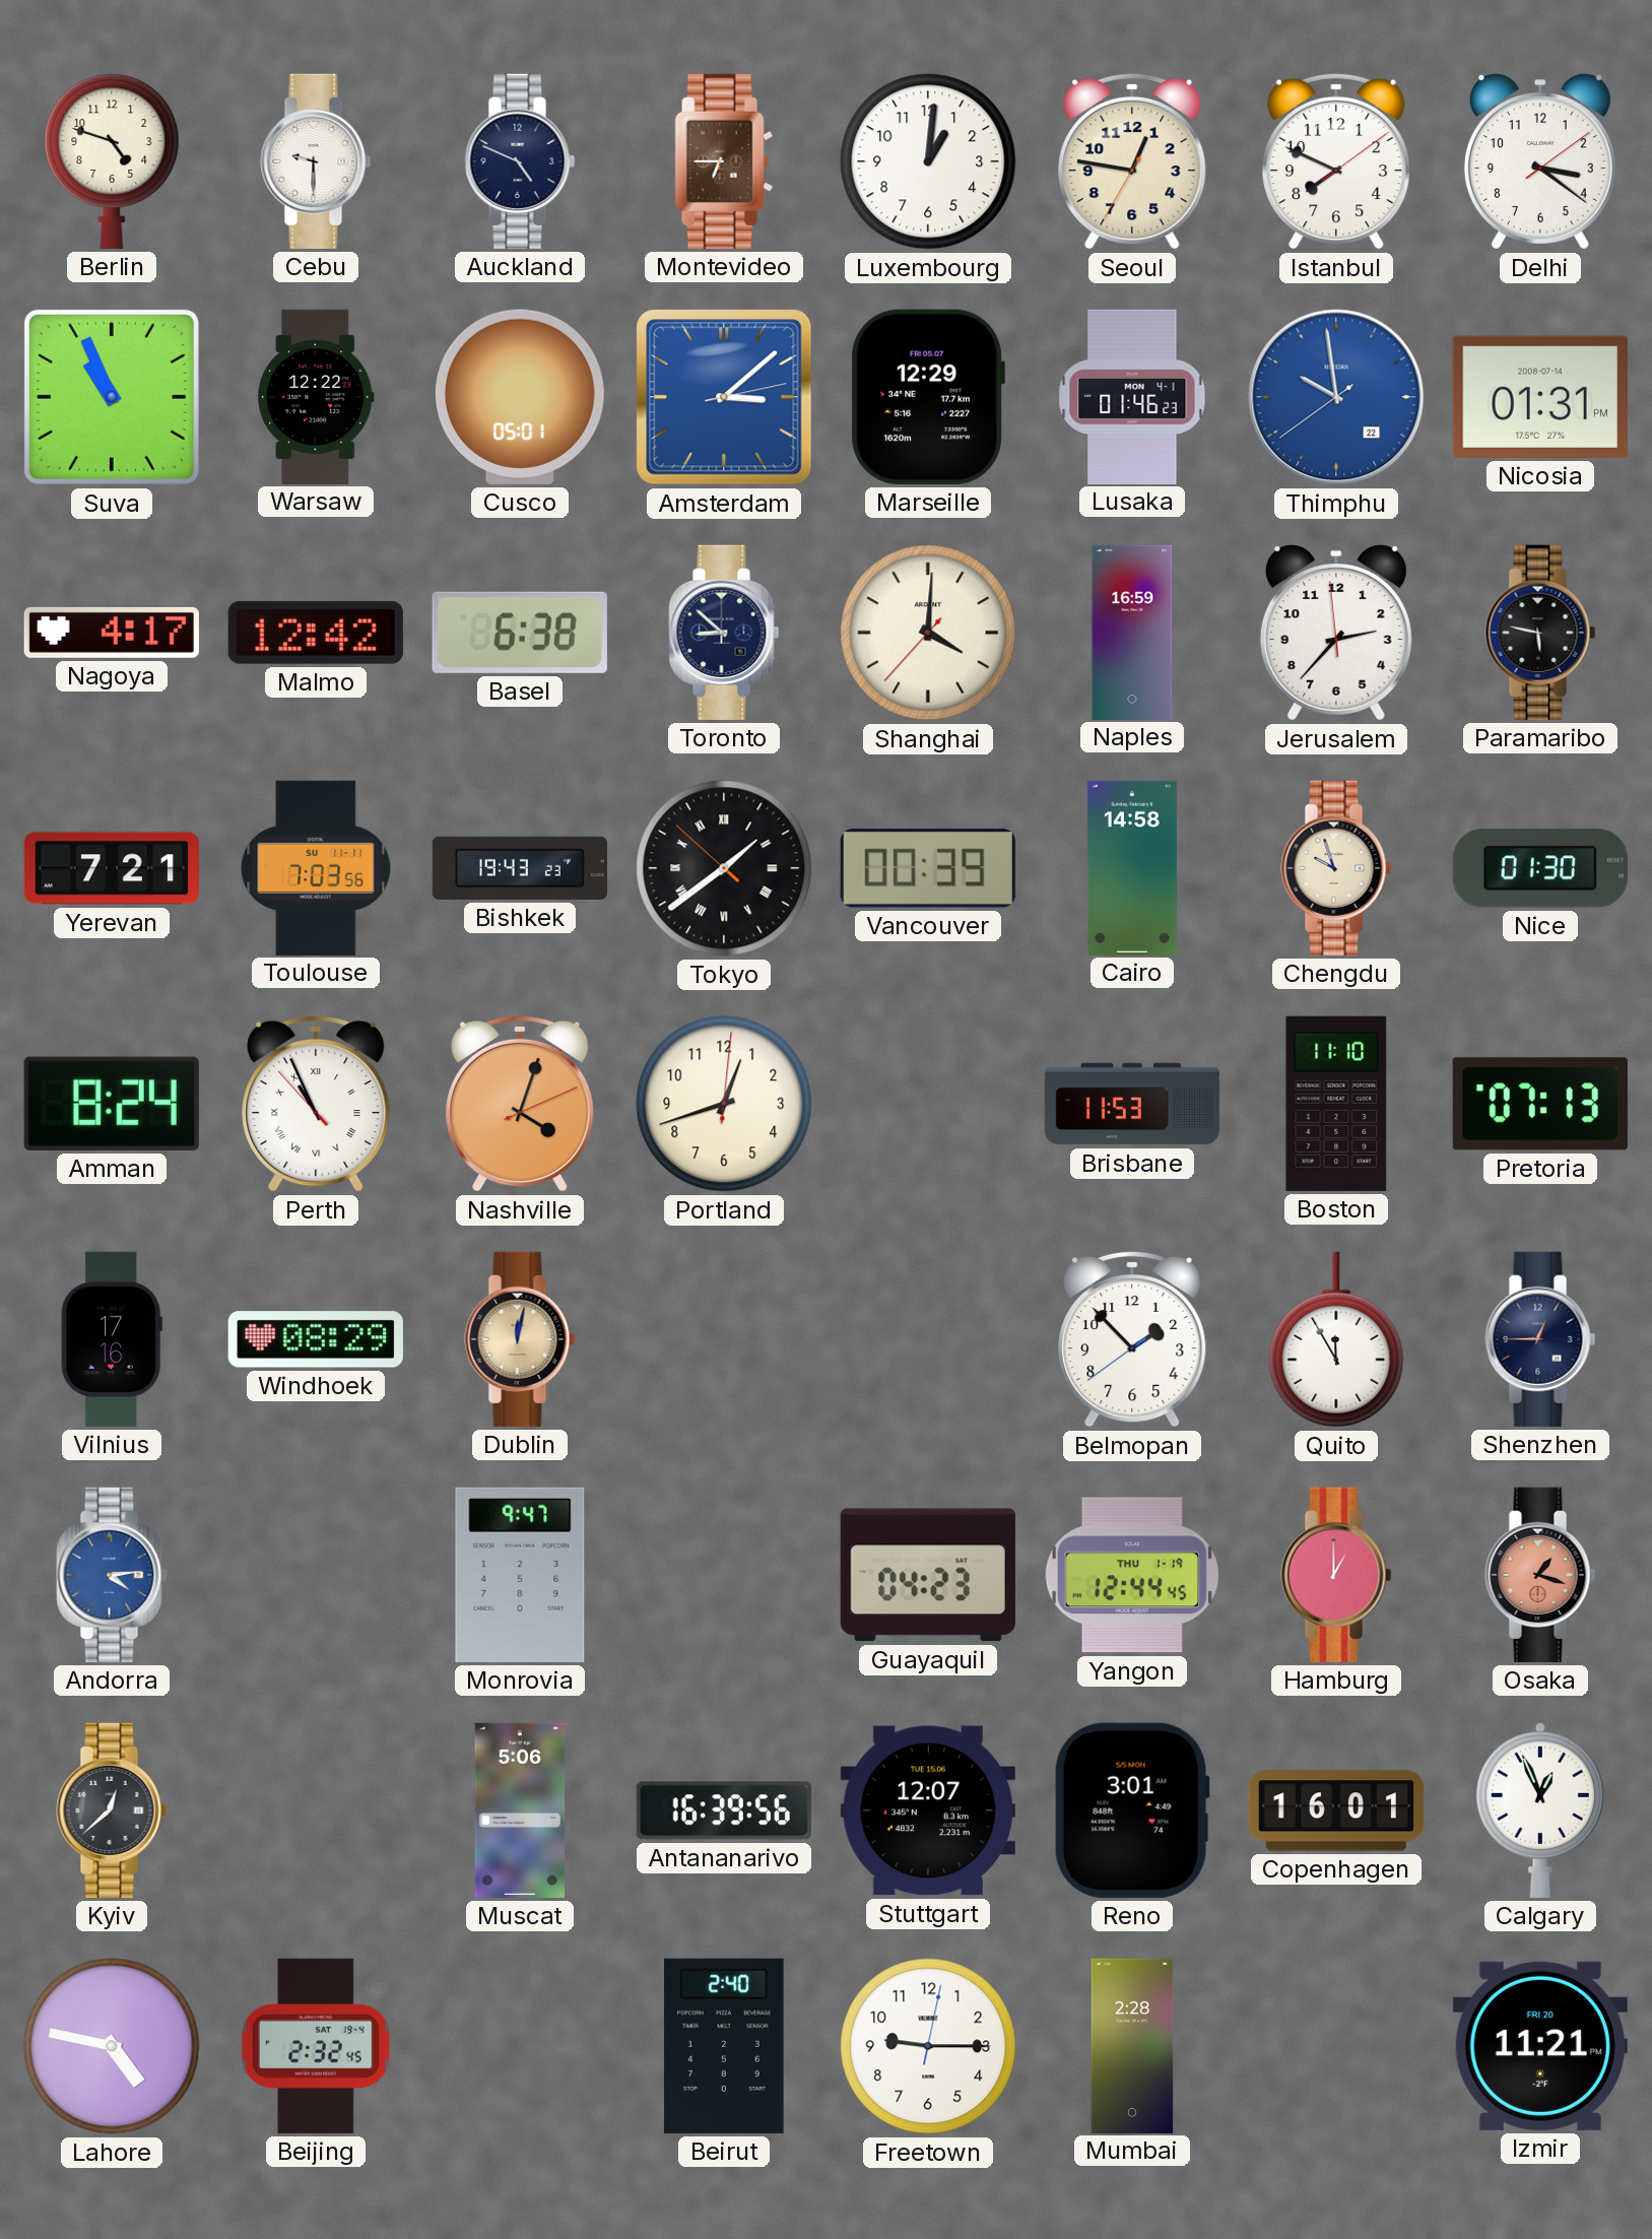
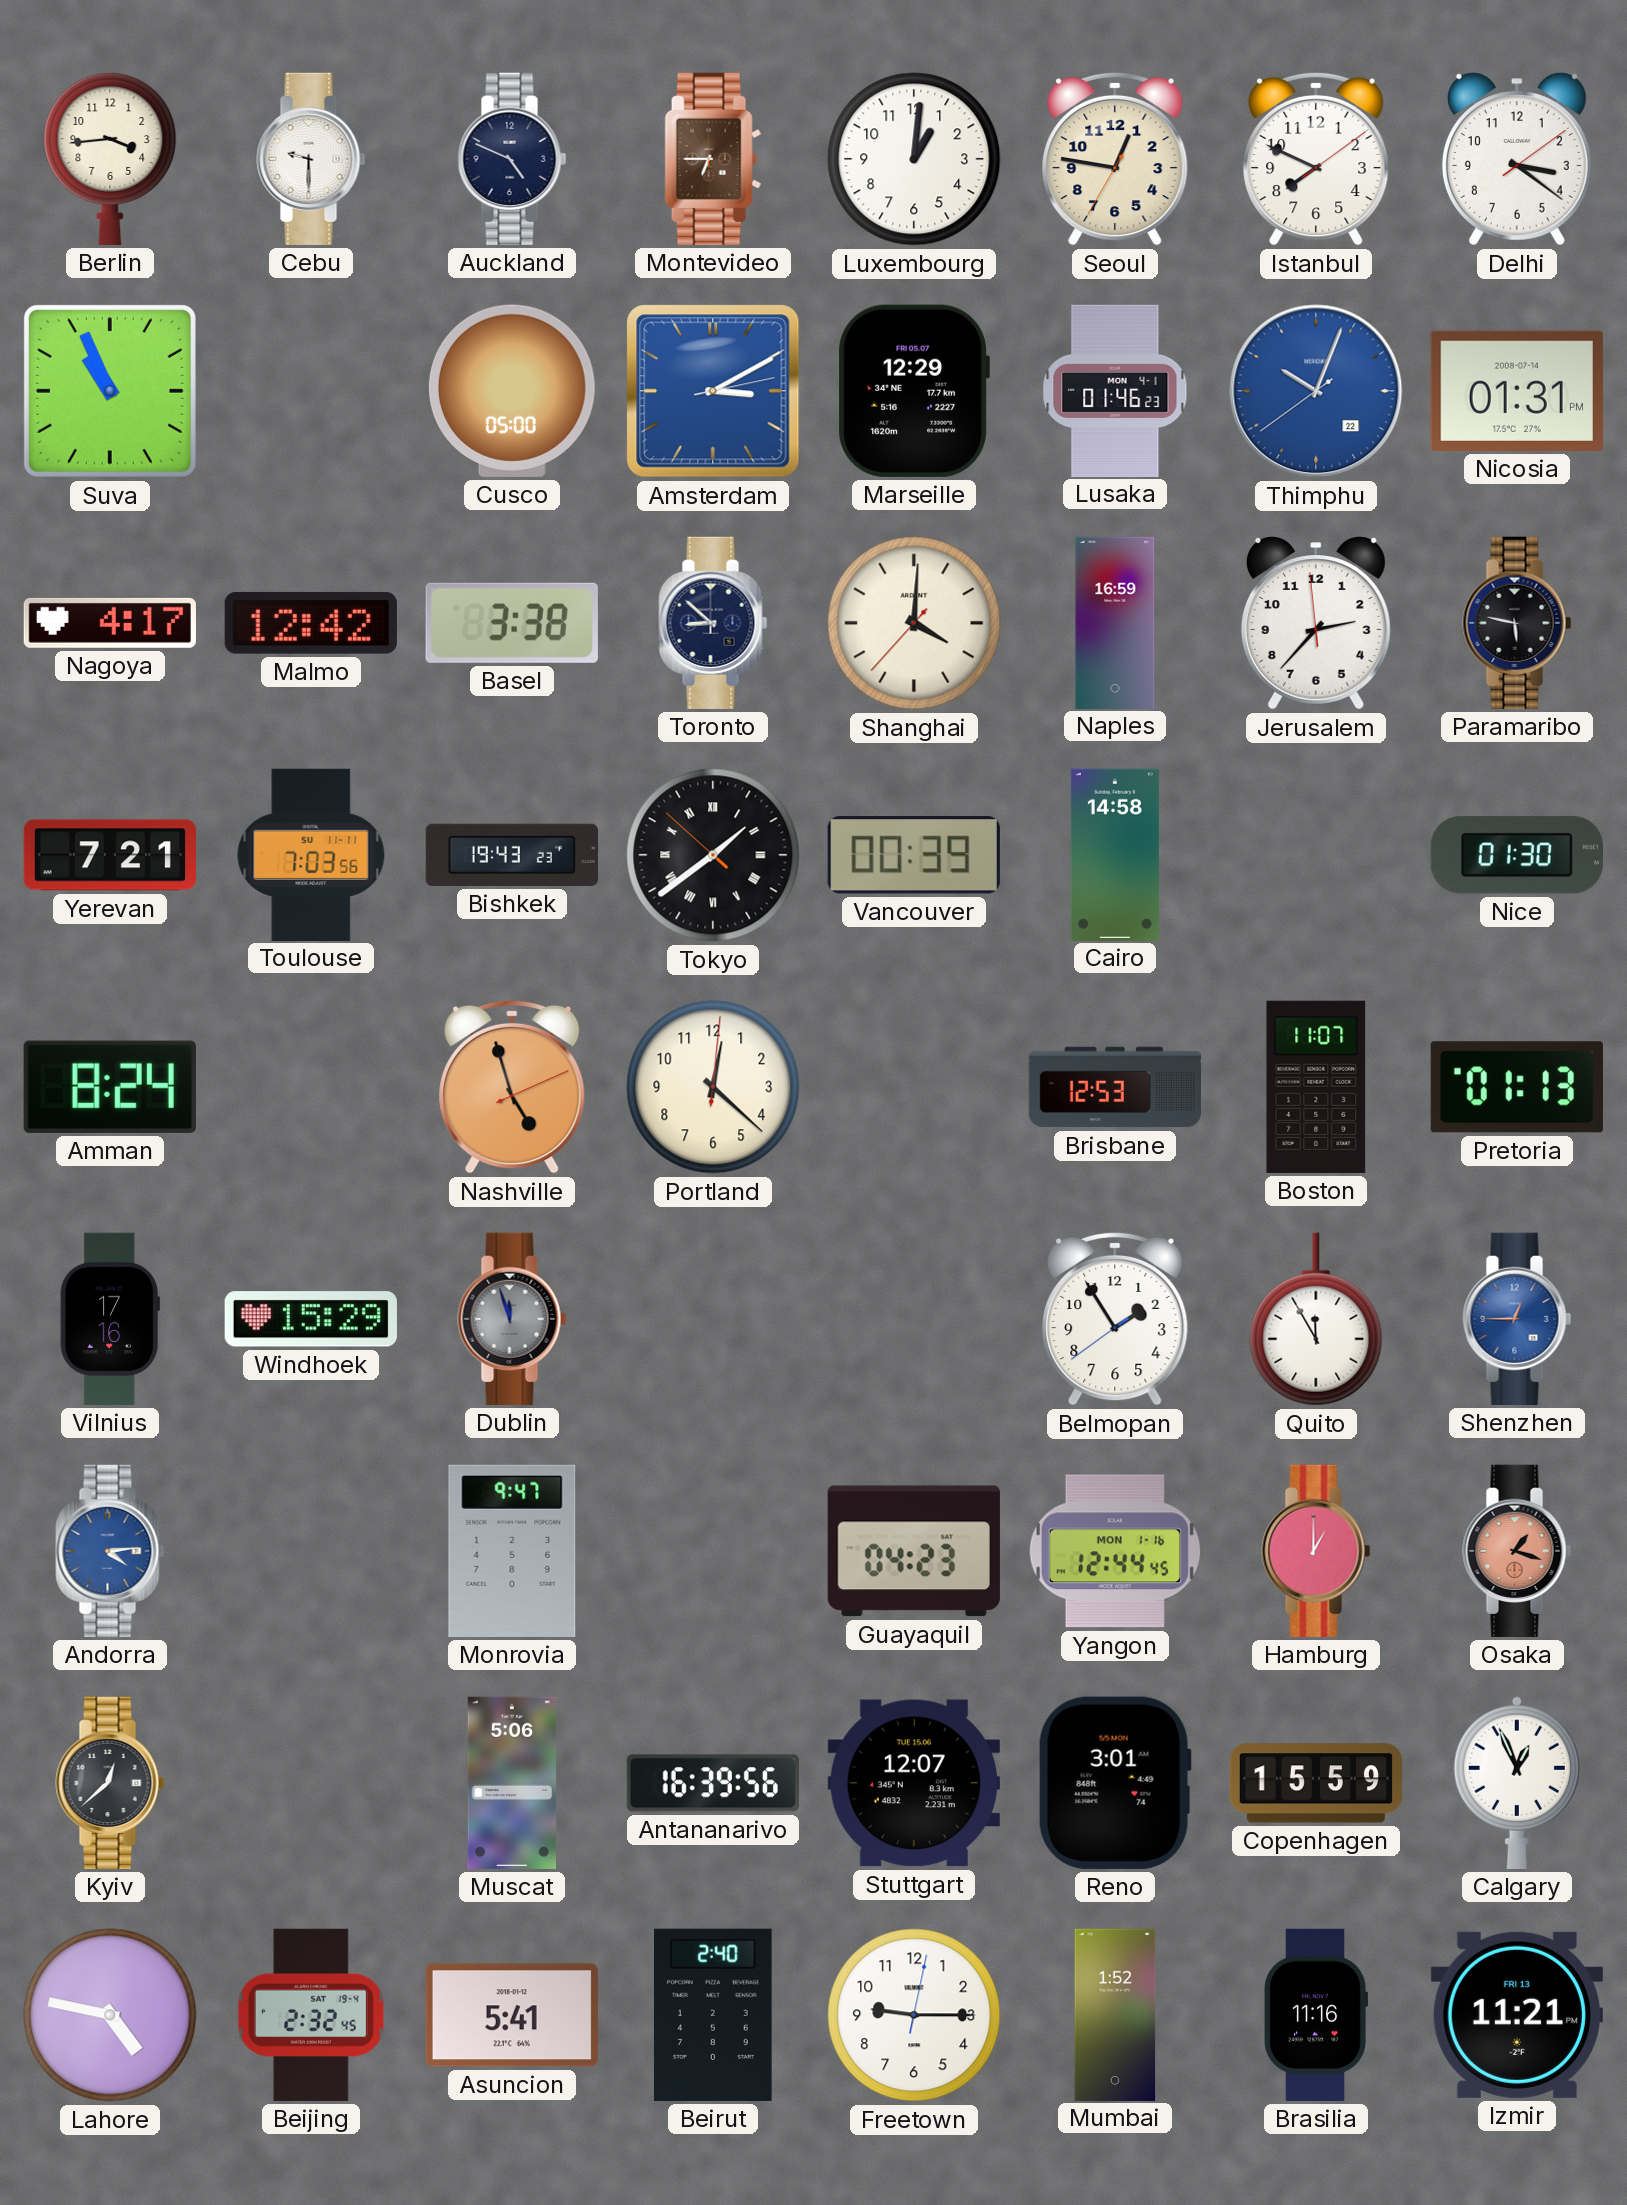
Berlin: 4:48 -> 3:44 (110, 158)
Warsaw: 12:22 -> none (316, 396)
Cusco: 05:01 -> 05:00 (512, 391)
Amsterdam: 3:08 -> 3:10 (713, 391)
Thimphu: 9:58 -> 10:03 (1316, 391)
Basel: 6:38 -> 3:38 (512, 623)
Chengdu: 9:57 -> none (1336, 868)
Perth: 10:55 -> none (316, 1104)
Nashville: 4:03 -> 4:57 (512, 1087)
Portland: 12:42 -> 12:22 (713, 1087)
Brisbane: 11:53 -> 12:53 (1115, 1087)
Boston: 11:10 -> 11:07 (1316, 1087)
Pretoria: 07:13 -> 01:13 (1517, 1087)
Windhoek: 08:29 -> 15:29 (311, 1319)
Dublin: 12:02 -> 11:57 (512, 1319)
Dublin dial: champagne -> grey (512, 1319)
Belmopan: 1:52 -> 1:54 (1115, 1319)
Shenzhen dial: navy -> blue (1517, 1319)
Yangon date: THU 1-19 -> MON 1-16 (1115, 1551)
Copenhagen: 16:01 -> 15:59 (1315, 1783)
Asuncion: none -> 5:41 (512, 2015)
Mumbai: 2:28 -> 1:52 (1115, 2014)
Brasilia: none -> 11:16 (1316, 2015)
Izmir date: FRI 20 -> FRI 13 (1517, 2015)
